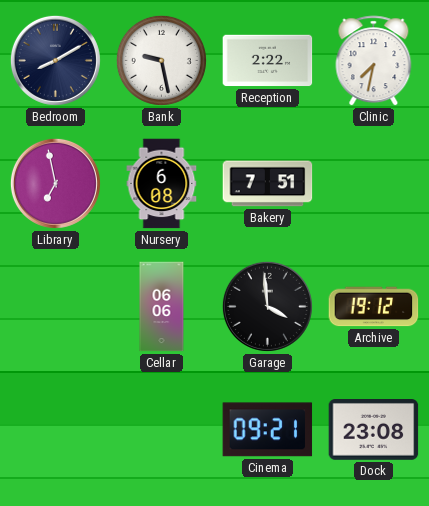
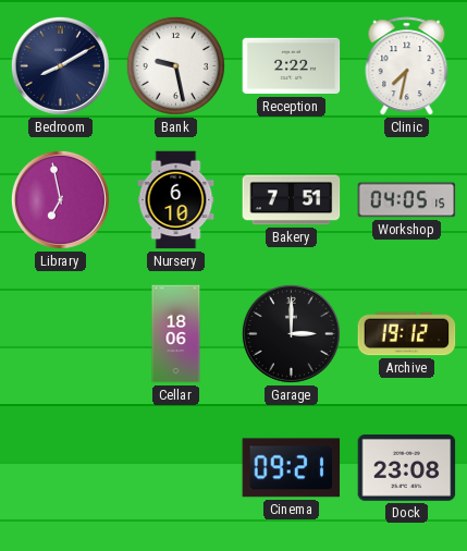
Nursery: 6:08 -> 6:10 (176, 200)
Workshop: none -> 04:05 (407, 200)
Cellar: 06:06 -> 18:06 (176, 334)
Garage: 3:59 -> 3:00 (291, 333)
